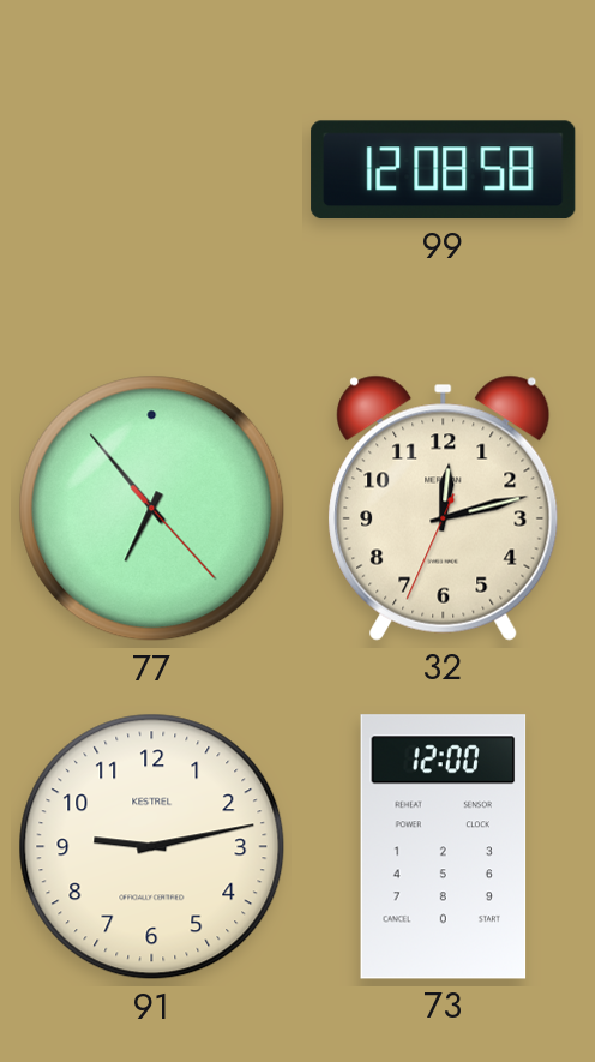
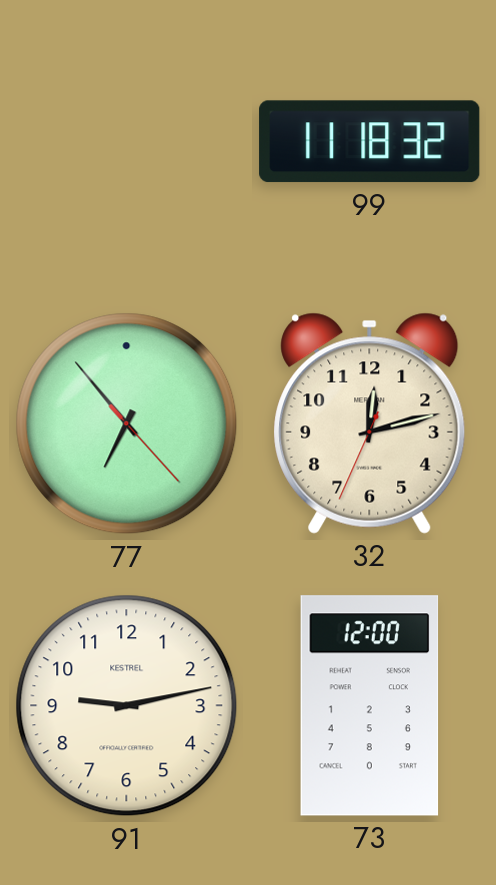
99: 12:08 -> 11:18 (370, 142)
